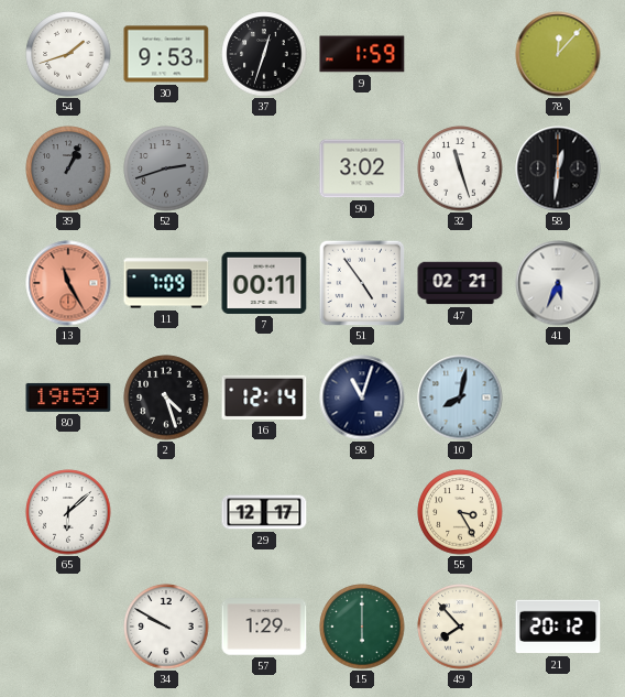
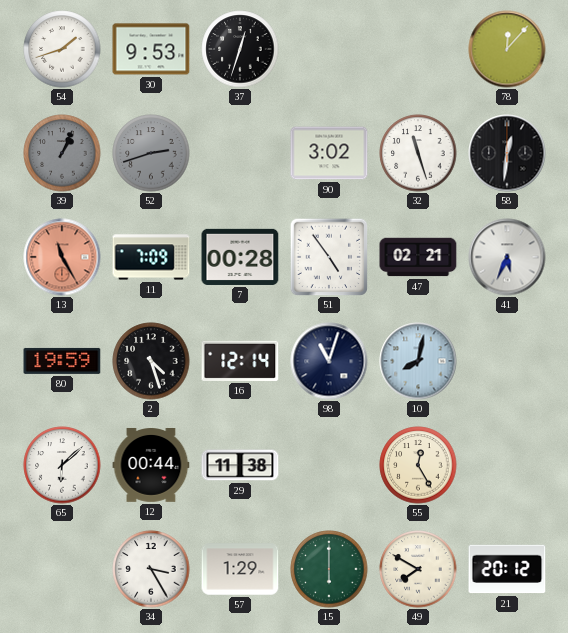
9: 1:59 -> none (362, 54)
7: 00:11 -> 00:28 (240, 257)
12: none -> 00:44 (151, 466)
29: 12:17 -> 11:38 (240, 465)
55: 3:25 -> 12:25 (418, 465)
34: 9:50 -> 3:25 (151, 569)
49: 7:53 -> 7:50 (418, 569)
